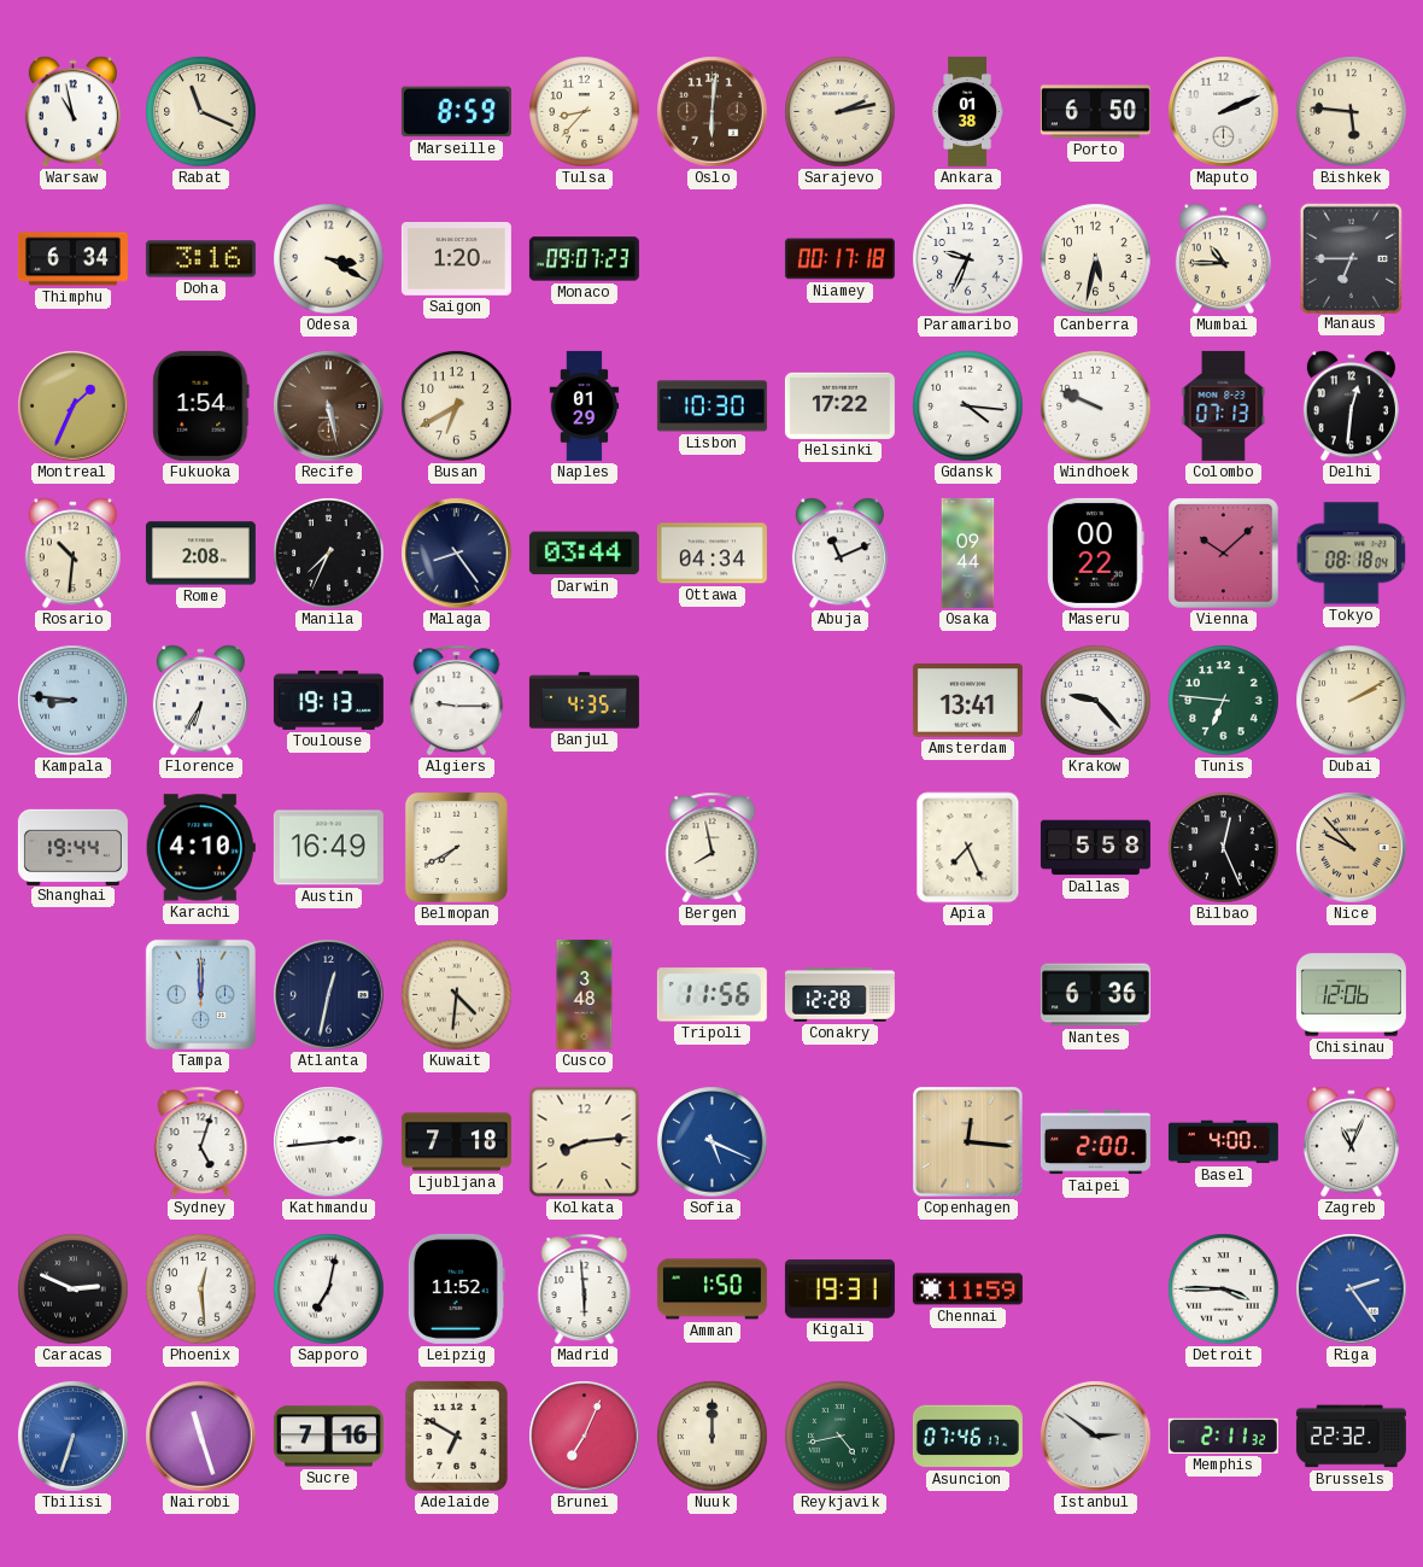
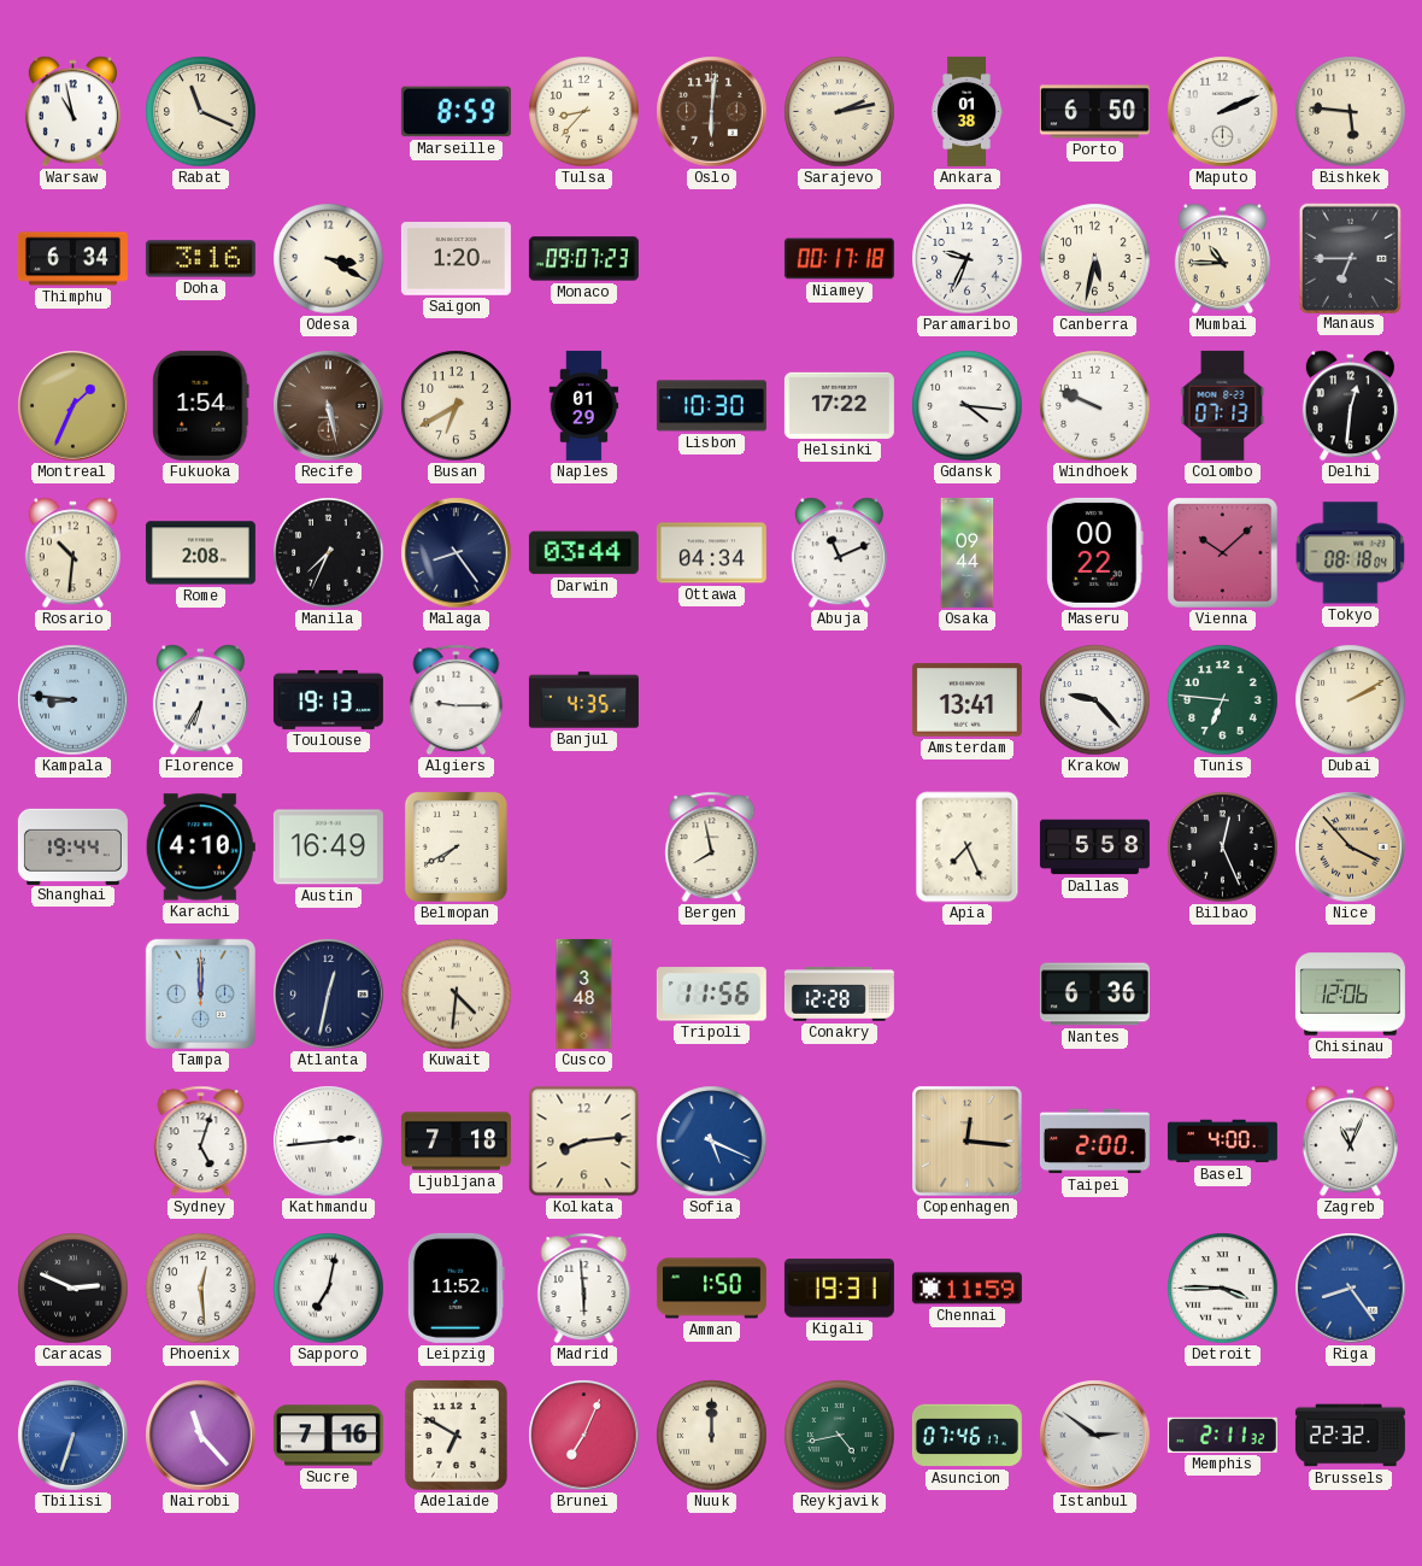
Nice: 9:53 -> 3:53 (1351, 847)
Riga: 2:24 -> 8:24 (1351, 1289)
Nairobi: 11:27 -> 11:23 (201, 1436)
